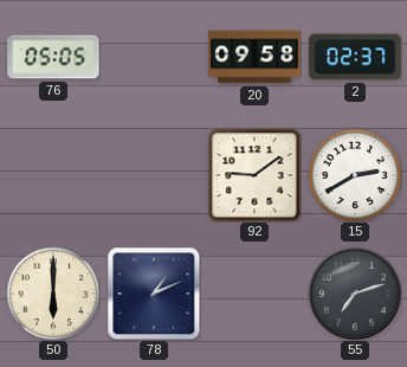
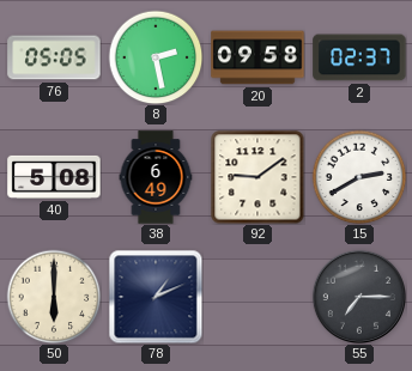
8: none -> 2:28 (156, 57)
40: none -> 5:08 (54, 177)
38: none -> 6:49 (156, 177)
55: 7:12 -> 7:15 (359, 297)
